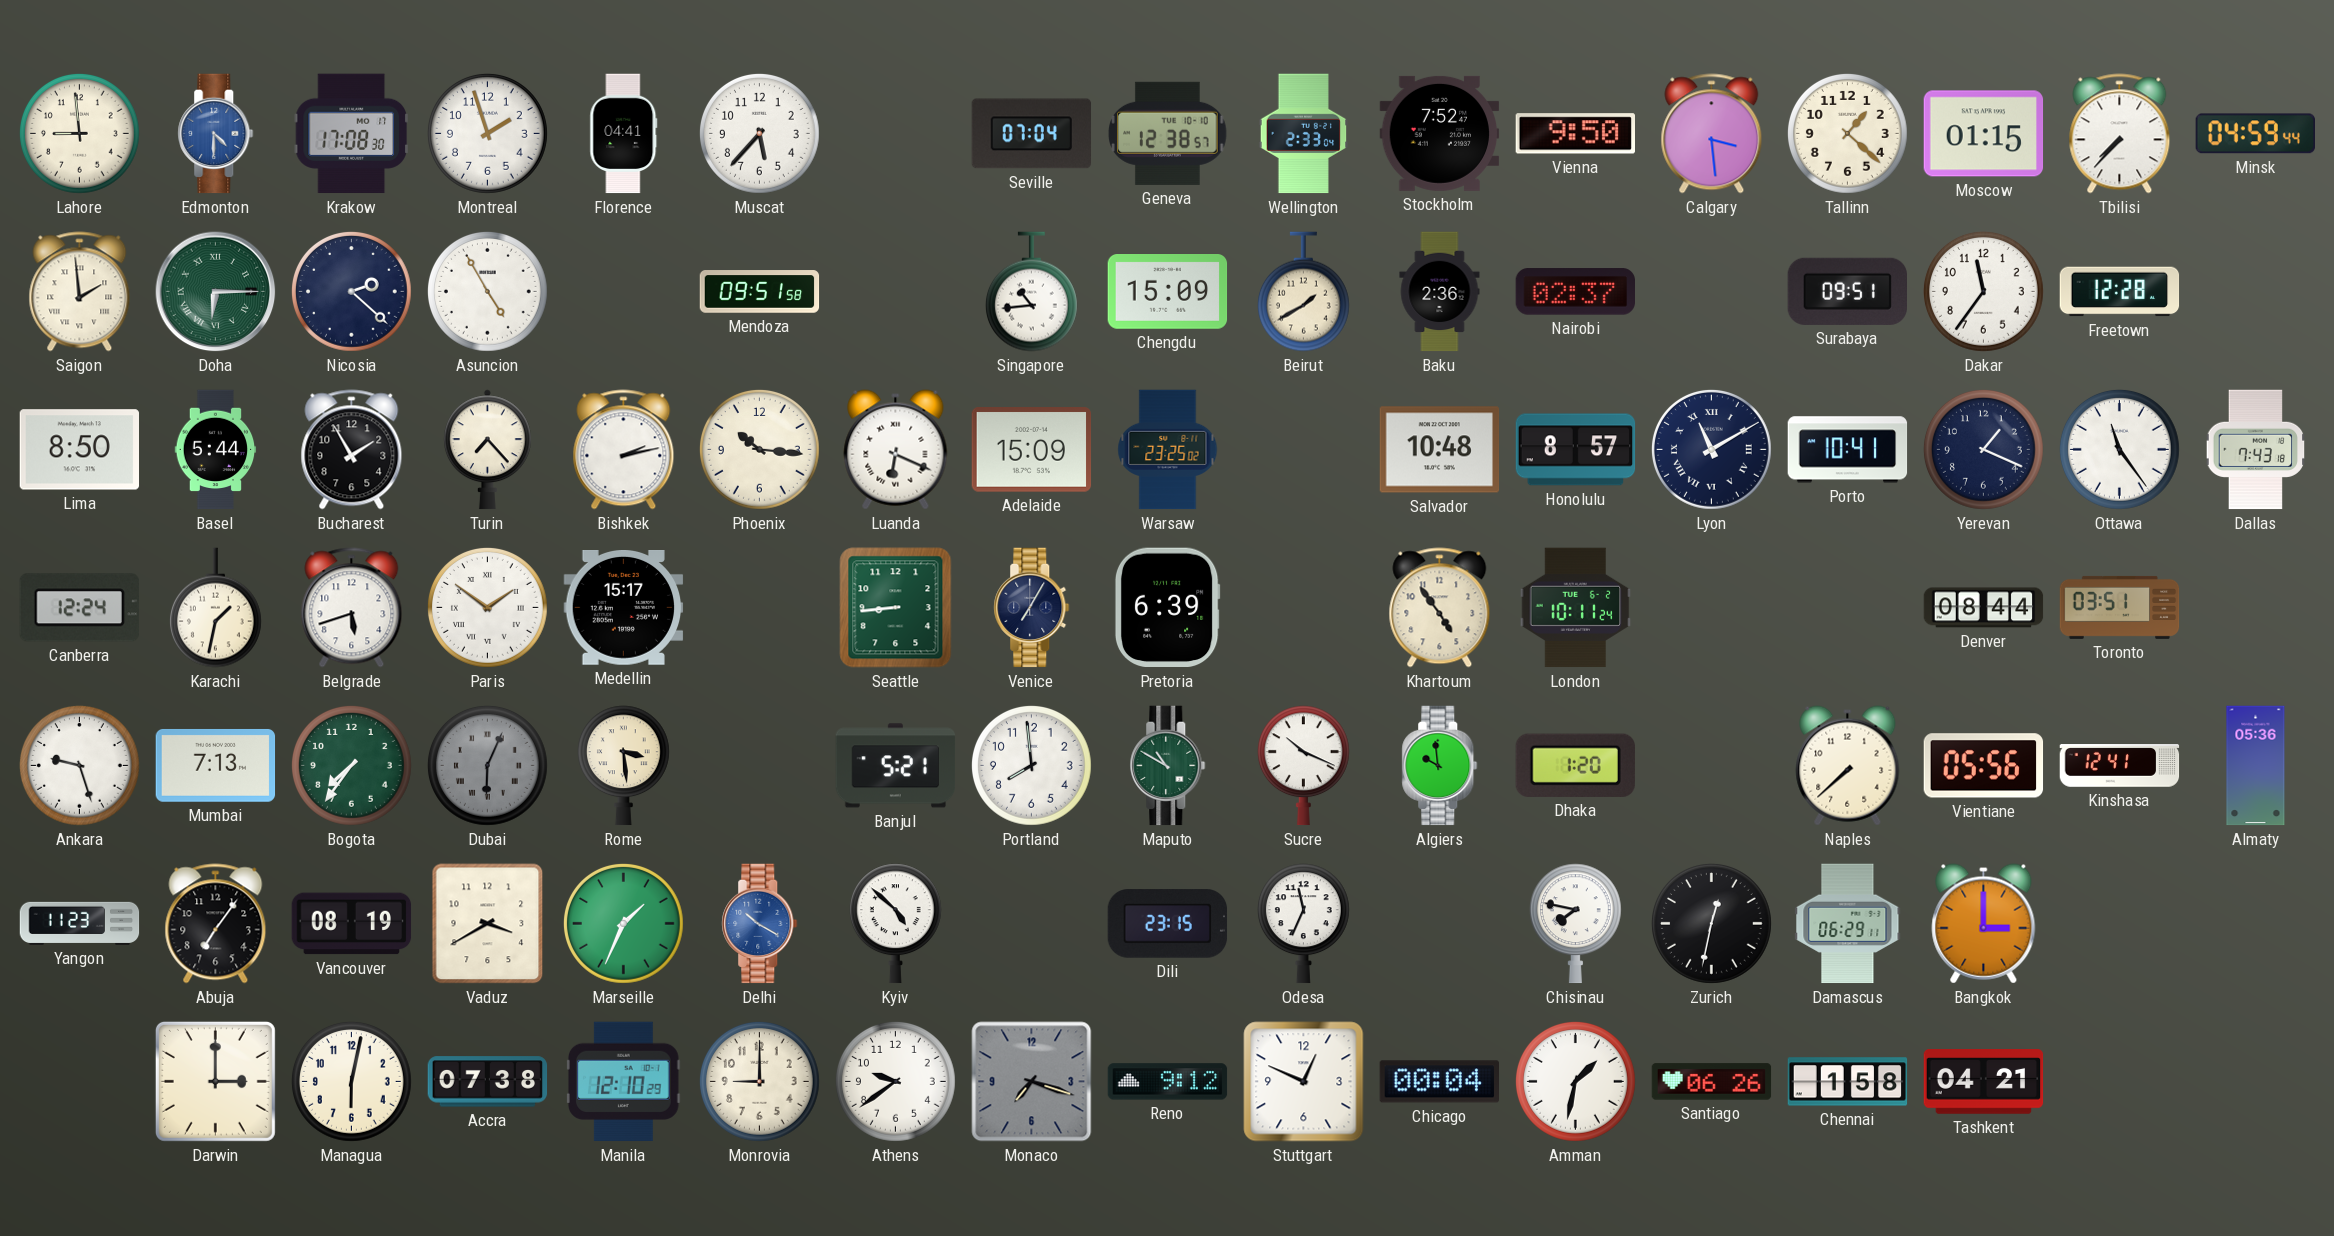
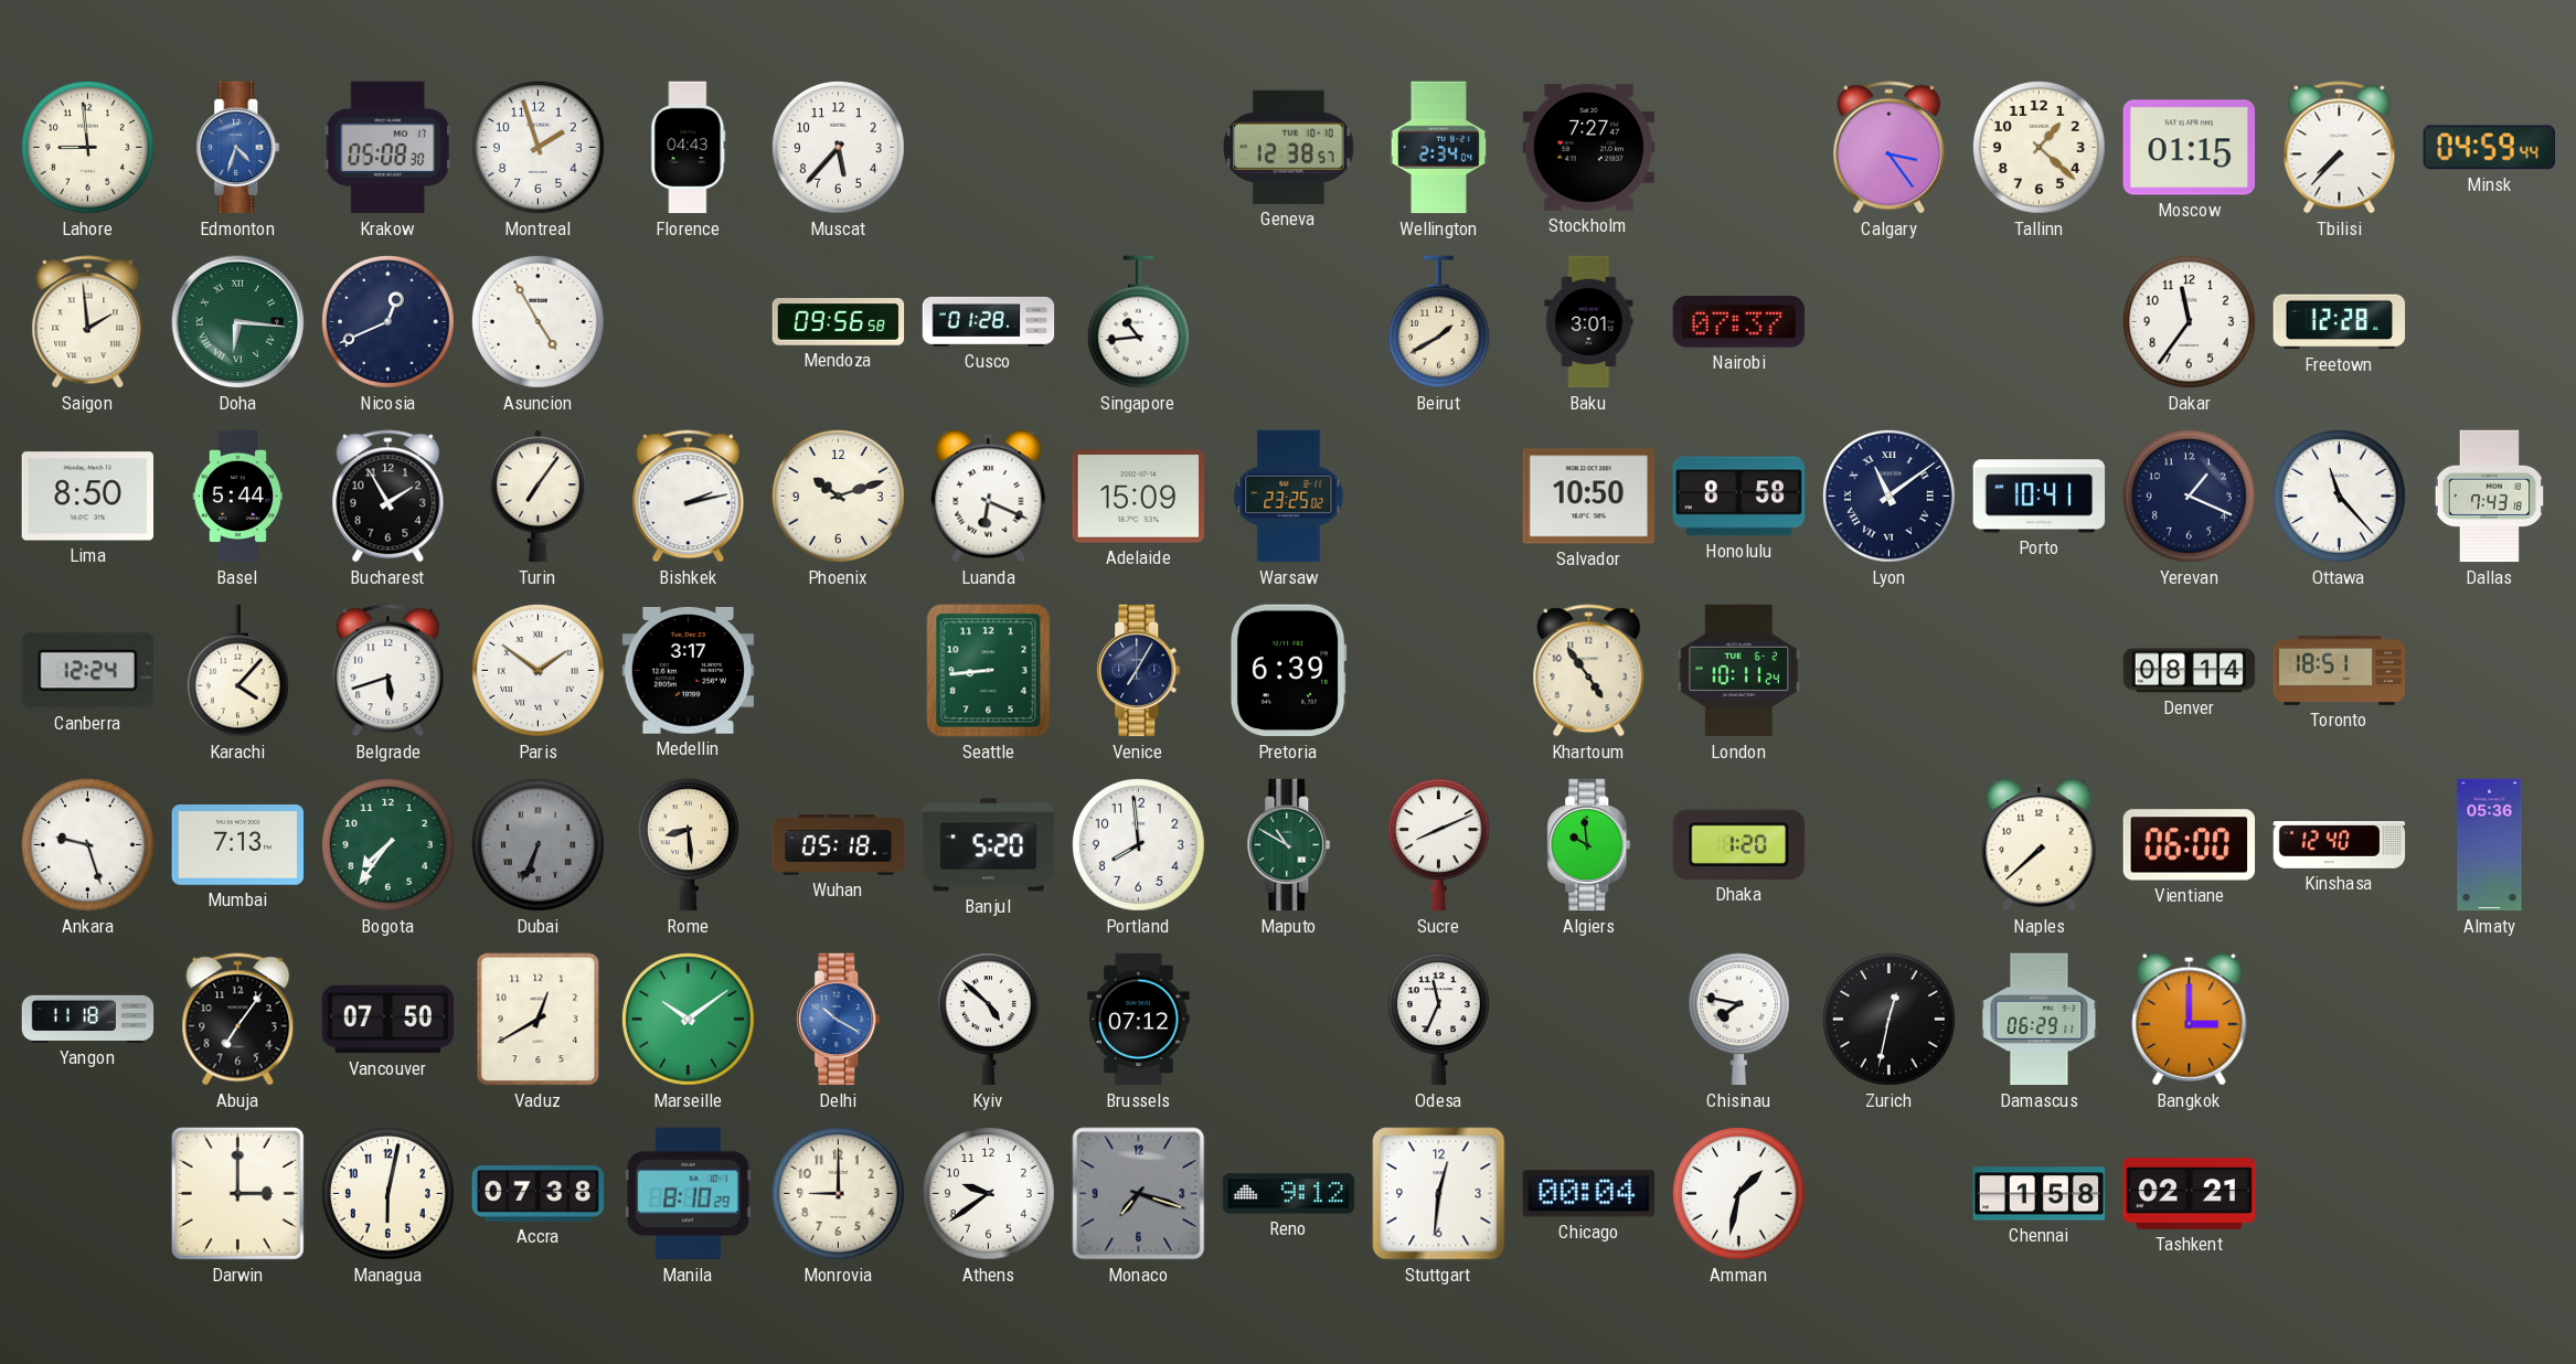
Edmonton: 4:30 -> 4:33 (238, 148)
Krakow: 17:08 -> 05:08 (387, 148)
Florence: 04:41 -> 04:43 (689, 148)
Seville: 07:04 -> none (1032, 134)
Wellington: 2:33 -> 2:34 (1439, 148)
Stockholm: 7:52 -> 7:27 (1589, 147)
Vienna: 9:50 -> none (1575, 134)
Calgary: 3:29 -> 3:24 (1890, 148)
Doha: 6:15 -> 6:16 (238, 322)
Nicosia: 2:22 -> 12:41 (388, 322)
Mendoza: 09:51 -> 09:56 (839, 322)
Cusco: none -> 01:28 (989, 321)
Chengdu: 15:09 -> none (1168, 292)
Baku: 2:36 -> 3:01 (1589, 322)
Nairobi: 02:37 -> 07:37 (1739, 322)
Surabaya: 09:51 -> none (1847, 291)
Turin: 7:23 -> 7:06 (537, 497)
Phoenix: 10:16 -> 10:12 (839, 497)
Salvador: 10:48 -> 10:50 (1589, 497)
Honolulu: 8:57 -> 8:58 (1739, 497)
Lyon: 11:10 -> 11:09 (1890, 497)
Ottawa: 11:24 -> 11:23 (2340, 497)
Karachi: 1:32 -> 4:07 (237, 671)
Medellin: 15:17 -> 3:17 (689, 671)
Denver: 08:44 -> 08:14 (2190, 671)
Toronto: 03:51 -> 18:51 (2340, 670)
Dubai: 6:04 -> 6:34 (539, 845)
Rome: 3:29 -> 8:29 (688, 845)
Wuhan: none -> 05:18 (839, 845)
Banjul: 5:21 -> 5:20 (989, 845)
Sucre: 10:19 -> 8:11 (1438, 845)
Vientiane: 05:56 -> 06:00 (2190, 845)
Kinshasa: 12:41 -> 12:40 (2340, 845)
Yangon: 11:23 -> 11:18 (88, 1019)
Vancouver: 08:19 -> 07:50 (388, 1020)
Vaduz: 3:40 -> 12:40 (539, 1020)
Marseille: 1:34 -> 10:09 (689, 1020)
Brussels: none -> 07:12 (1139, 1020)
Dili: 23:15 -> none (1168, 924)
Manila: 12:10 -> 8:10 (689, 1194)
Stuttgart: 12:49 -> 12:31 (1439, 1194)
Santiago: 06:26 -> none (1712, 1082)
Tashkent: 04:21 -> 02:21 (2190, 1194)
